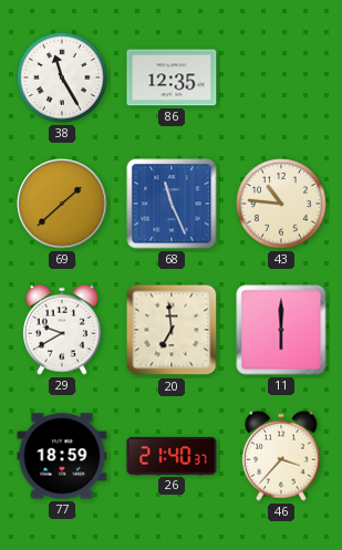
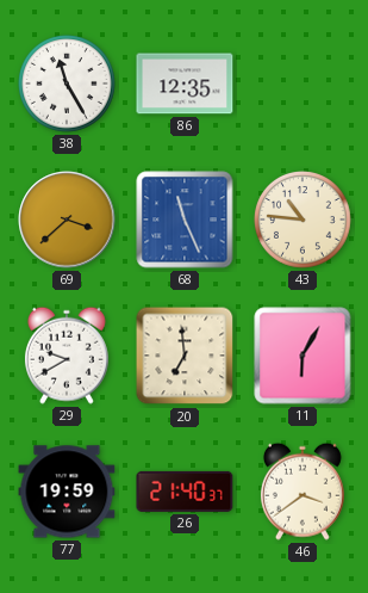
69: 1:38 -> 3:38 (67, 220)
11: 6:00 -> 6:05 (302, 356)
77: 18:59 -> 19:59 (67, 492)
46: 3:37 -> 3:39 (302, 492)
